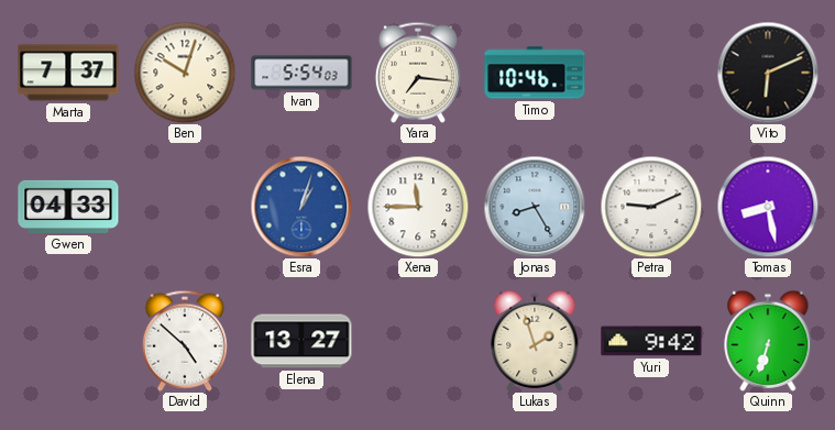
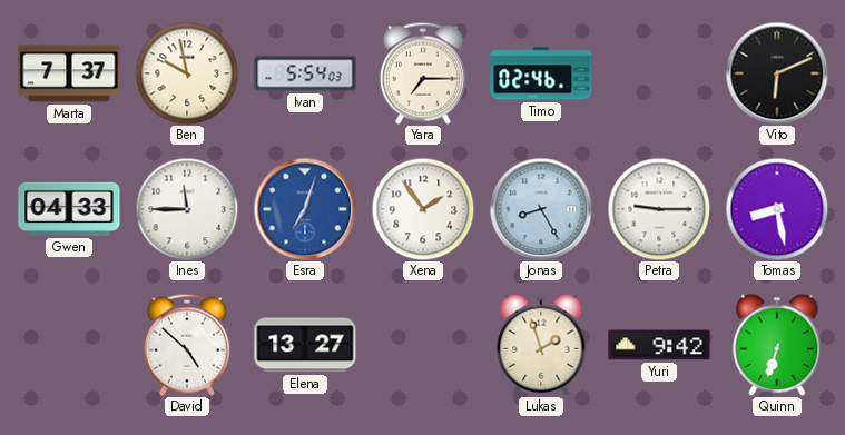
Ben: 10:03 -> 9:58 (187, 73)
Yara: 7:16 -> 7:15 (423, 73)
Timo: 10:46 -> 02:46 (541, 73)
Ines: none -> 11:45 (187, 209)
Esra: 1:03 -> 7:03 (305, 209)
Xena: 11:45 -> 1:54 (423, 209)
Petra: 9:11 -> 9:15 (659, 209)
